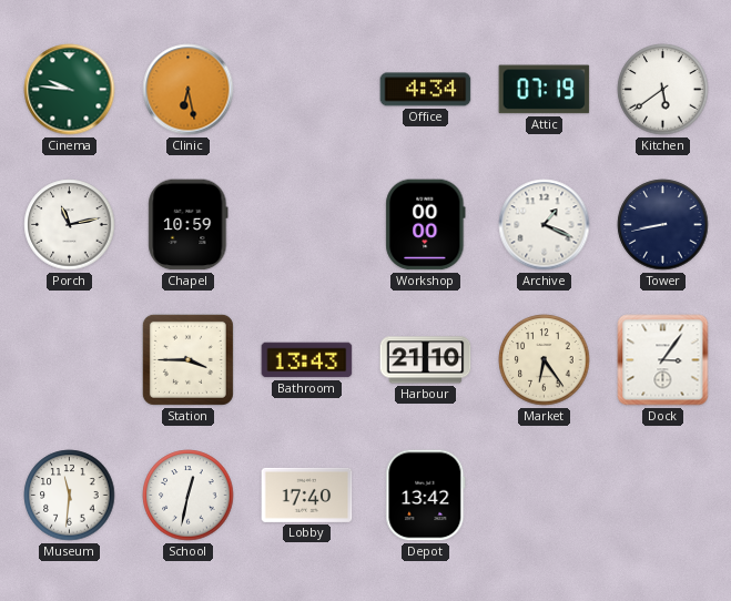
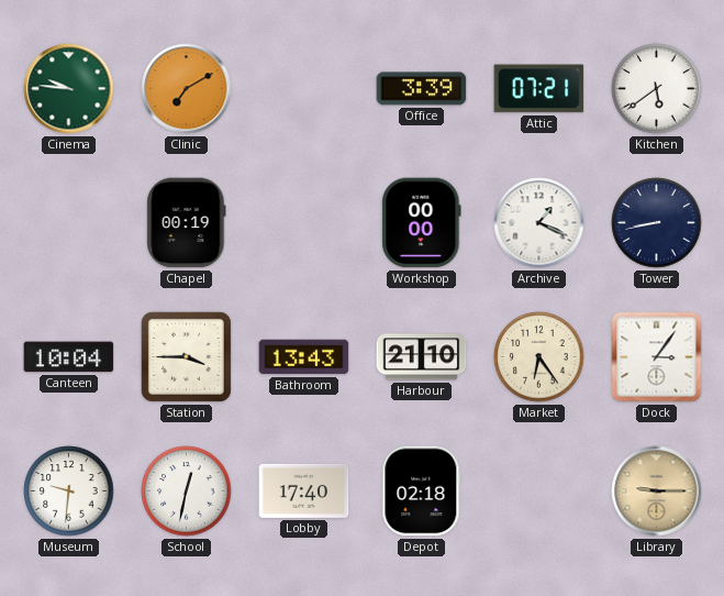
Clinic: 6:28 -> 7:10 (187, 89)
Office: 4:34 -> 3:39 (422, 89)
Attic: 07:19 -> 07:21 (539, 89)
Porch: 11:13 -> none (70, 225)
Chapel: 10:59 -> 00:19 (187, 223)
Canteen: none -> 10:04 (69, 357)
Museum: 11:31 -> 9:31 (69, 492)
Depot: 13:42 -> 02:18 (422, 492)
Library: none -> 9:15 (657, 492)
